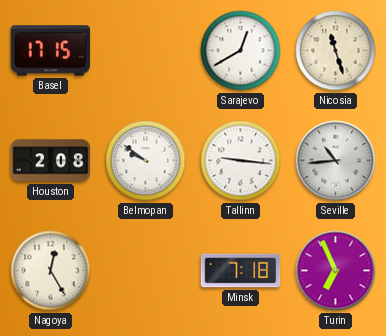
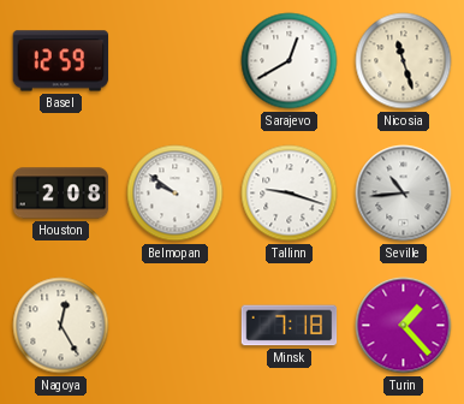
Basel: 17:15 -> 12:59 (61, 61)
Tallinn: 9:16 -> 9:18 (290, 194)
Turin: 6:56 -> 1:23 (404, 326)
